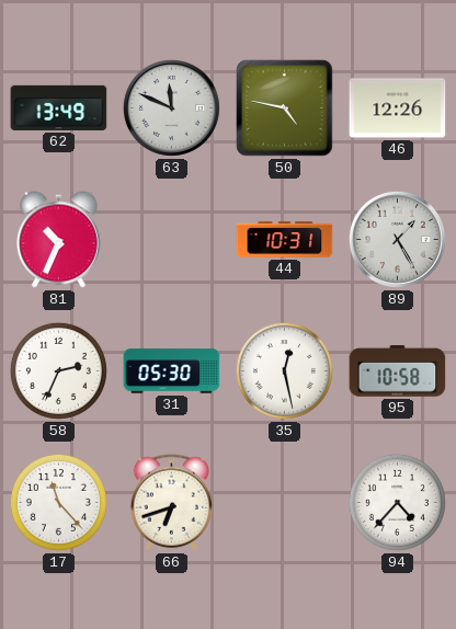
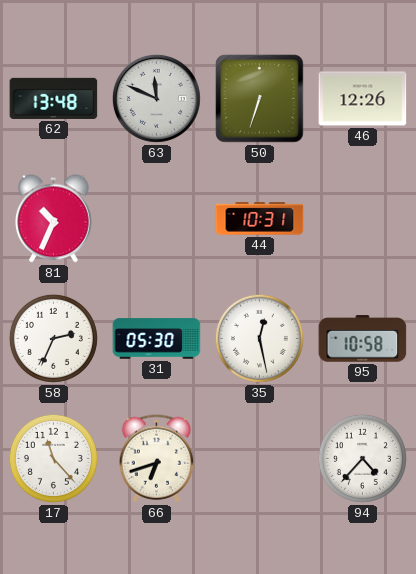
62: 13:49 -> 13:48 (54, 98)
50: 4:47 -> 6:33 (260, 99)
89: 1:25 -> none (397, 239)
